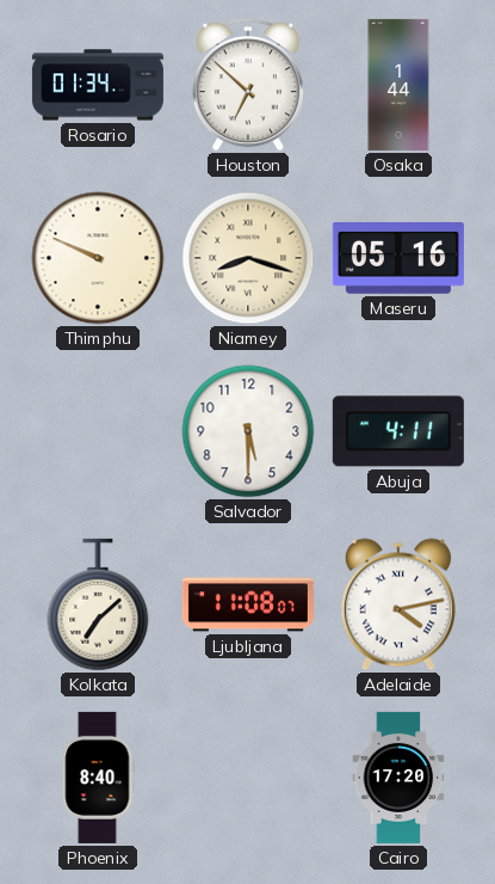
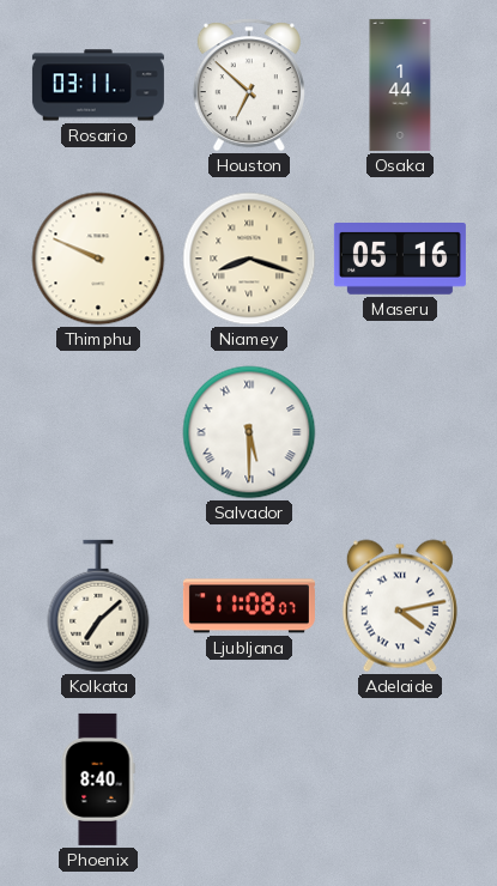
Rosario: 01:34 -> 03:11 (98, 85)
Salvador numerals: Arabic -> Roman (249, 432)
Abuja: 4:11 -> none (398, 431)
Cairo: 17:20 -> none (398, 778)
